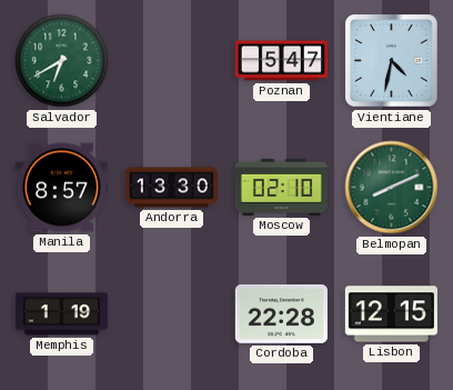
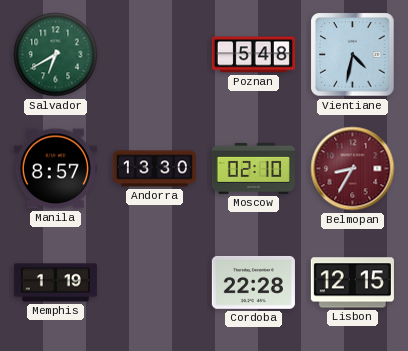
Poznan: 5:47 -> 5:48 (253, 55)
Belmopan: 8:11 -> 8:35 (353, 169)
Belmopan dial: green -> burgundy (353, 169)
